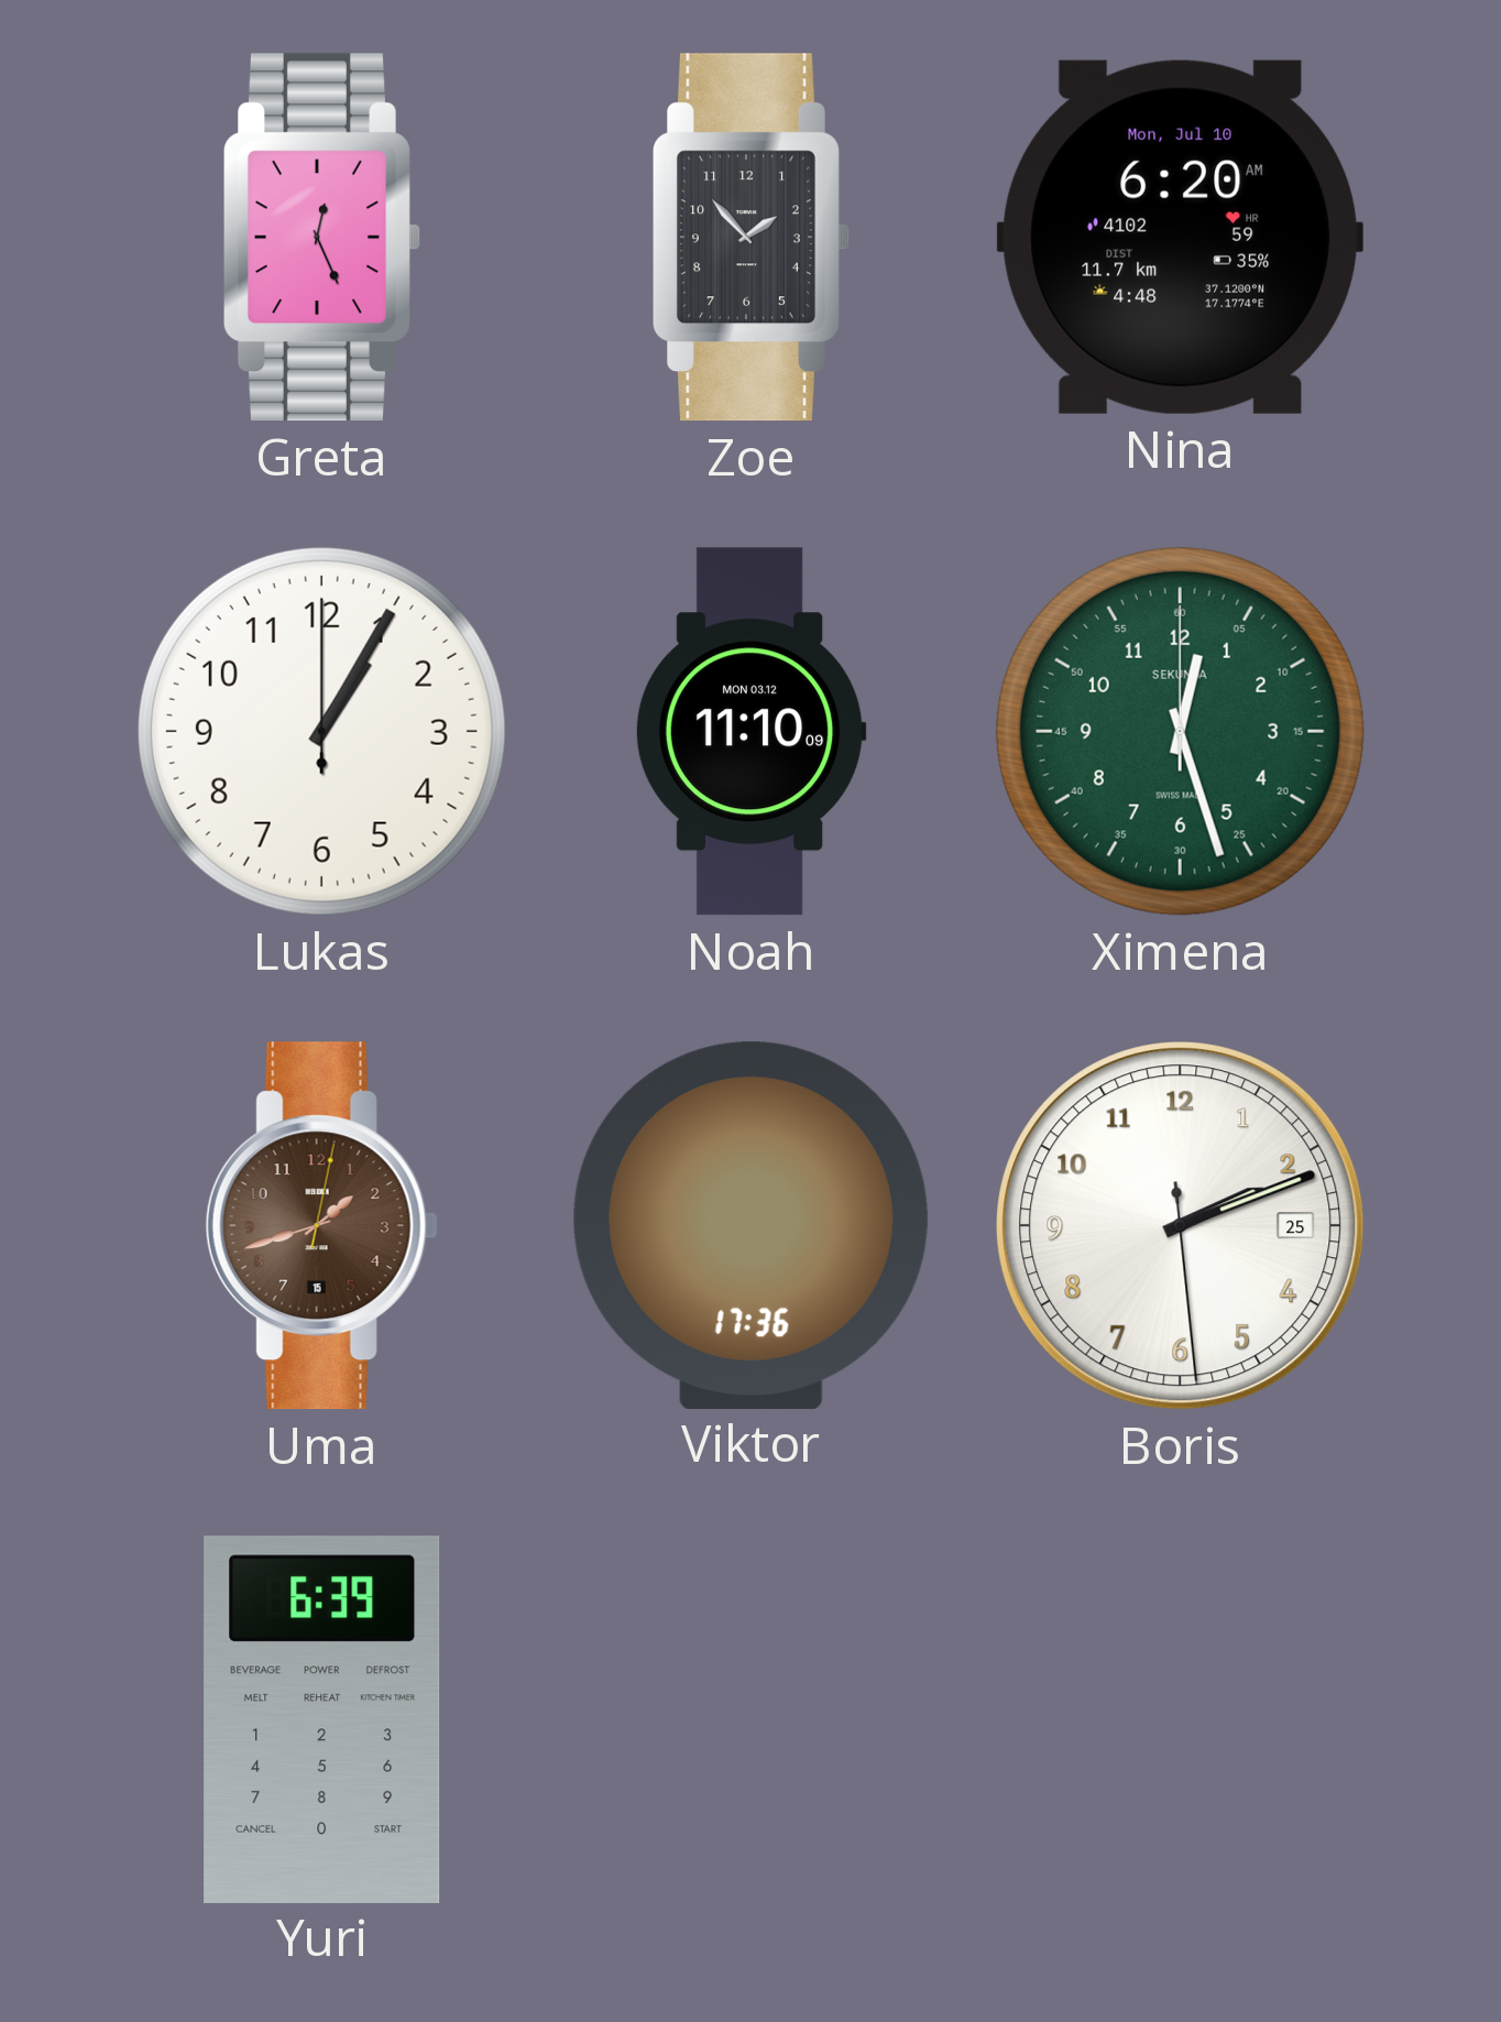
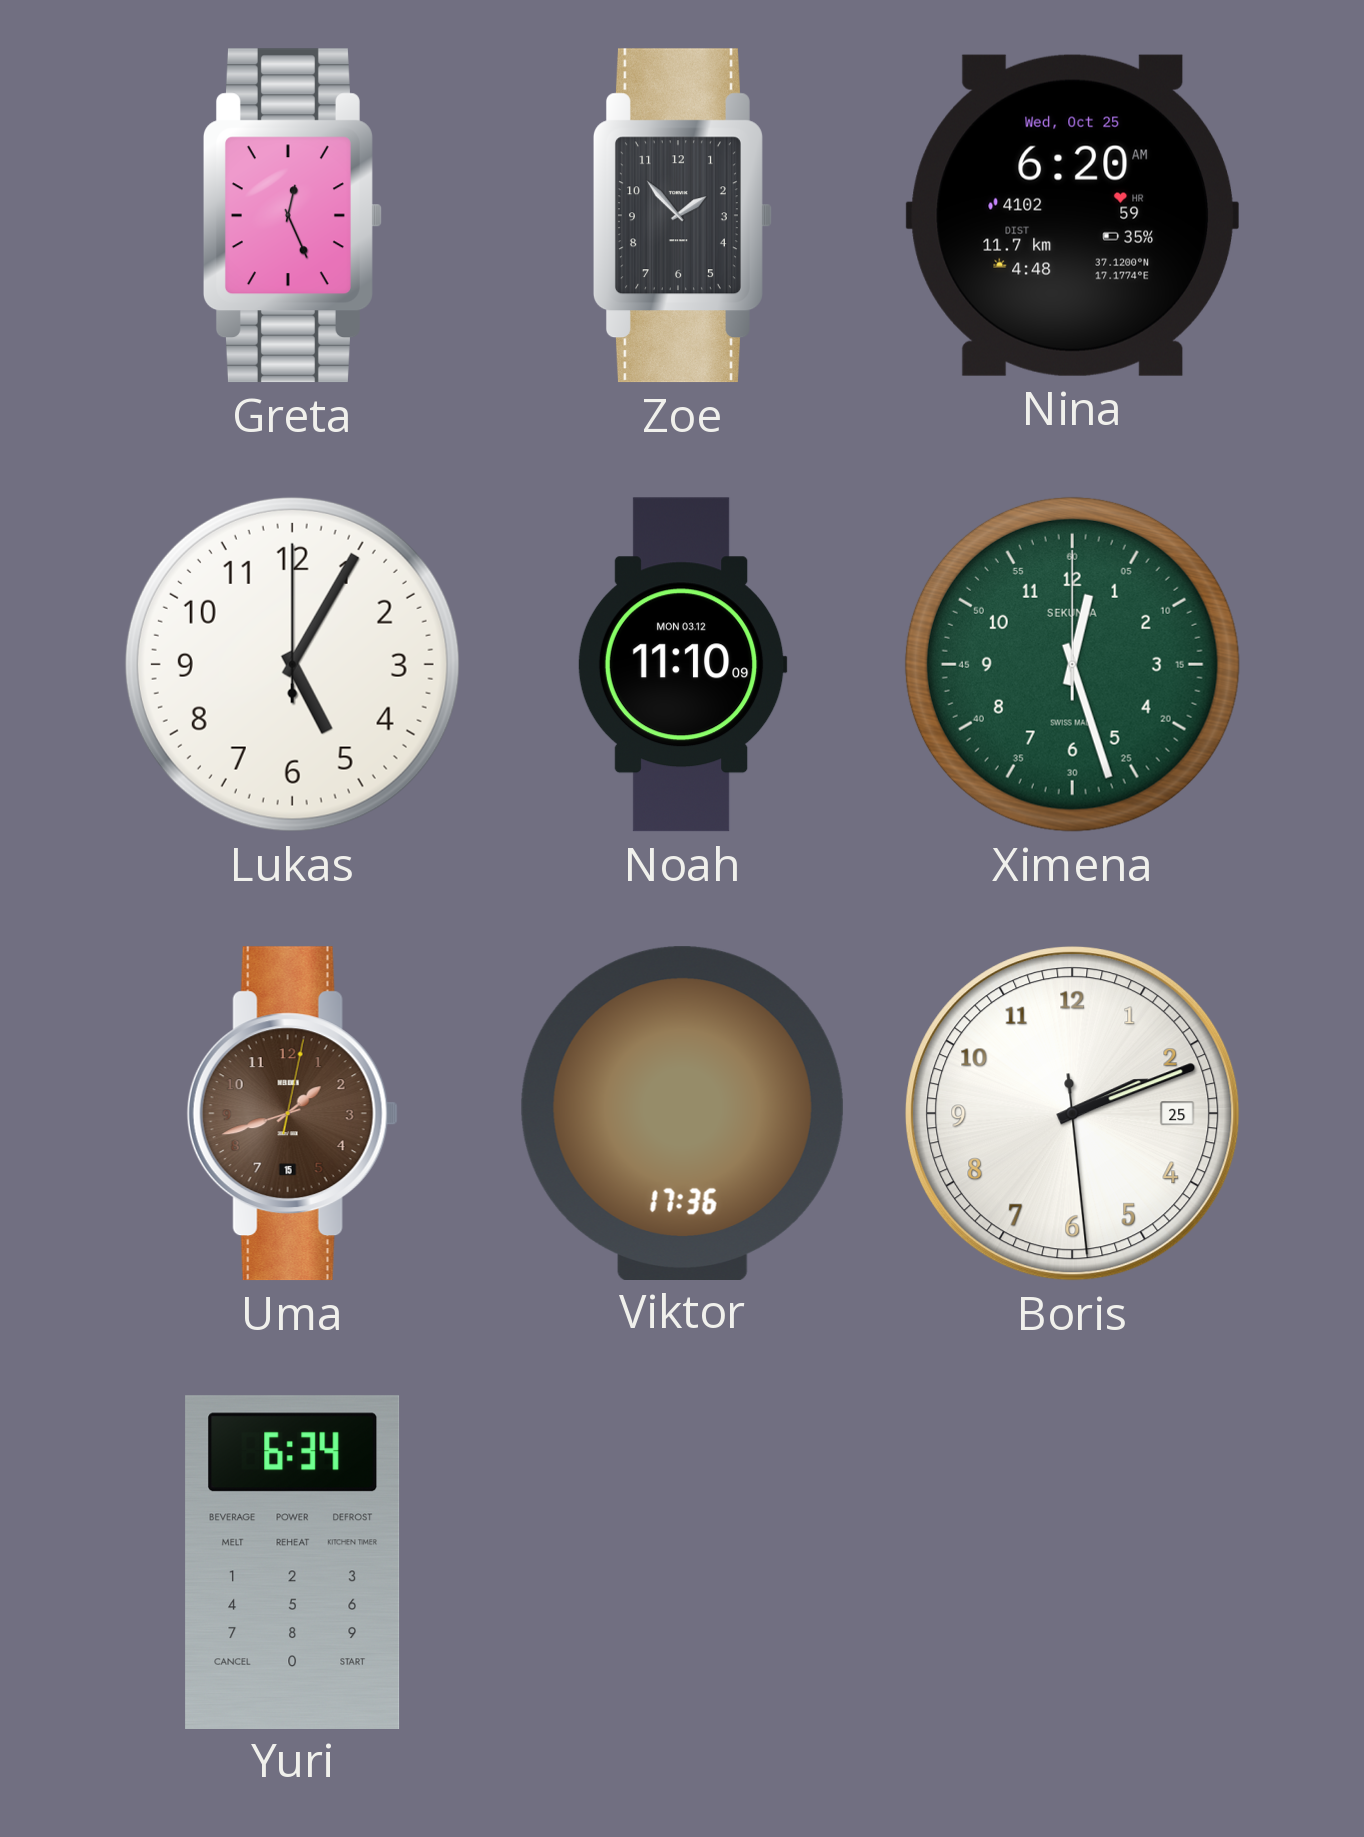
Nina date: Mon, Jul 10 -> Wed, Oct 25 (1072, 215)
Lukas: 1:05 -> 5:05 (292, 664)
Yuri: 6:39 -> 6:34 (293, 1562)
